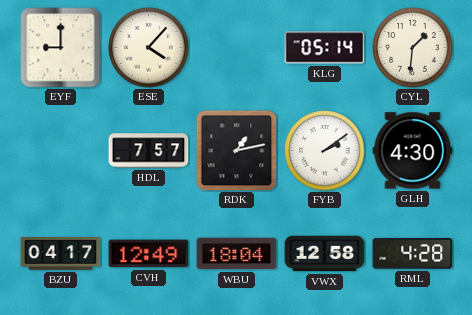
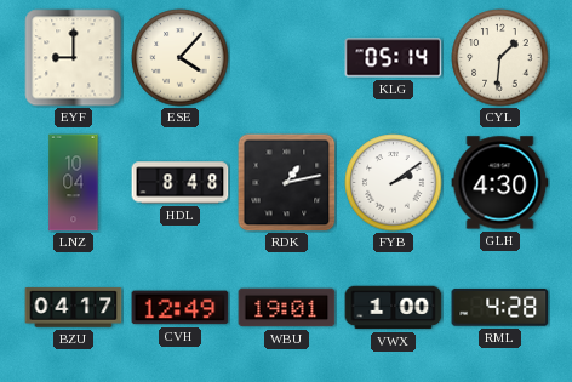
LNZ: none -> 10:04 (74, 183)
HDL: 7:57 -> 8:48 (181, 183)
WBU: 18:04 -> 19:01 (287, 308)
VWX: 12:58 -> 1:00 (394, 308)
